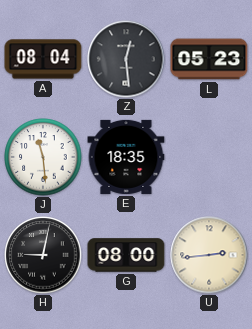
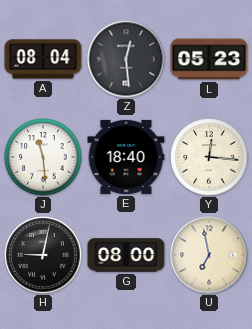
E: 18:35 -> 18:40 (126, 157)
Y: none -> 12:16 (209, 157)
U: 2:44 -> 6:58 (209, 255)
